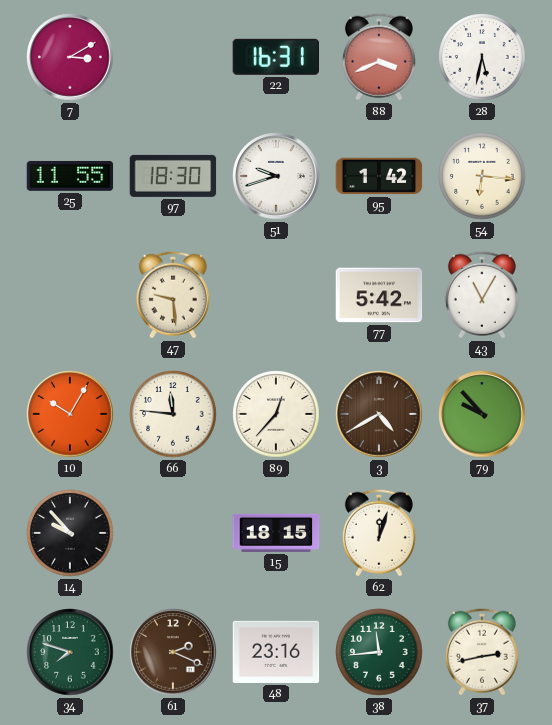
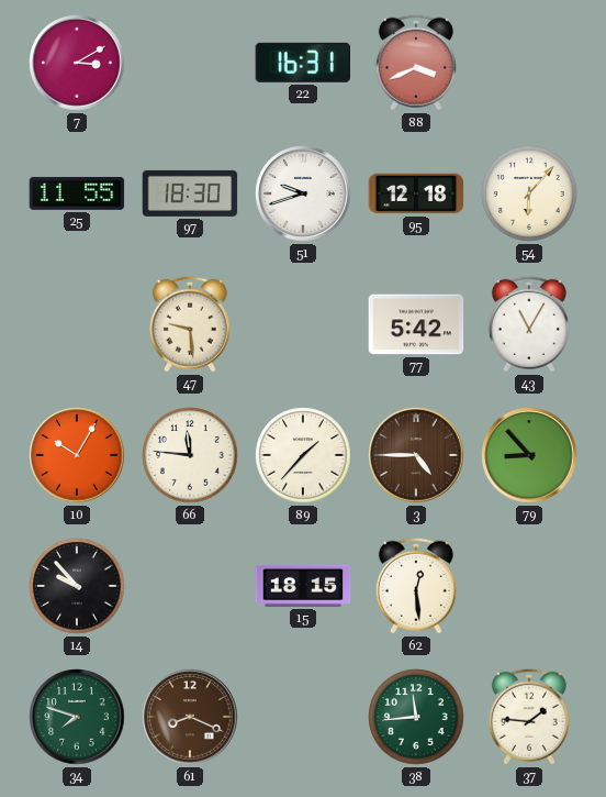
28: 5:32 -> none (482, 57)
95: 1:42 -> 12:18 (416, 193)
54: 6:16 -> 6:07 (529, 193)
89: 12:37 -> 1:37 (303, 455)
3: 4:40 -> 4:45 (416, 455)
79: 9:53 -> 8:53 (529, 455)
62: 12:03 -> 12:29 (416, 586)
61: 2:19 -> 8:19 (190, 717)
48: 23:16 -> none (276, 652)
37: 2:43 -> 1:46 (529, 717)
